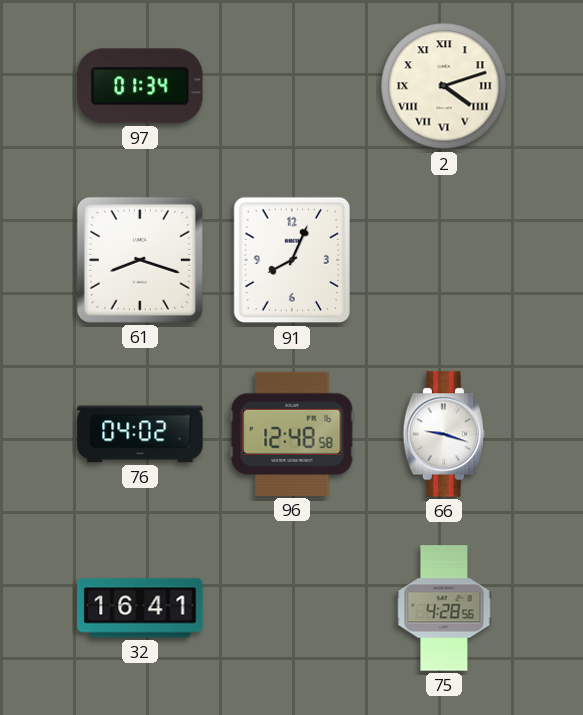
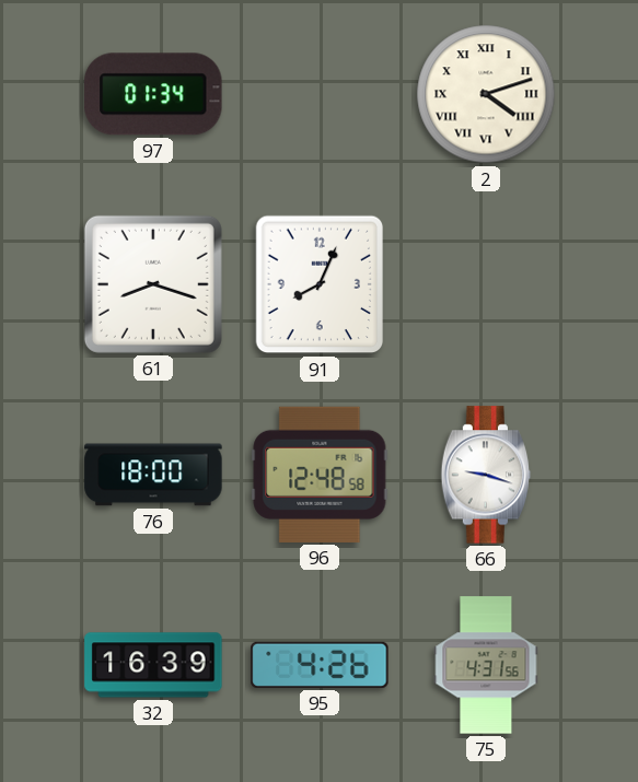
76: 04:02 -> 18:00 (153, 475)
32: 16:41 -> 16:39 (153, 665)
95: none -> 4:26 (320, 665)
75: 4:28 -> 4:31 (486, 665)
